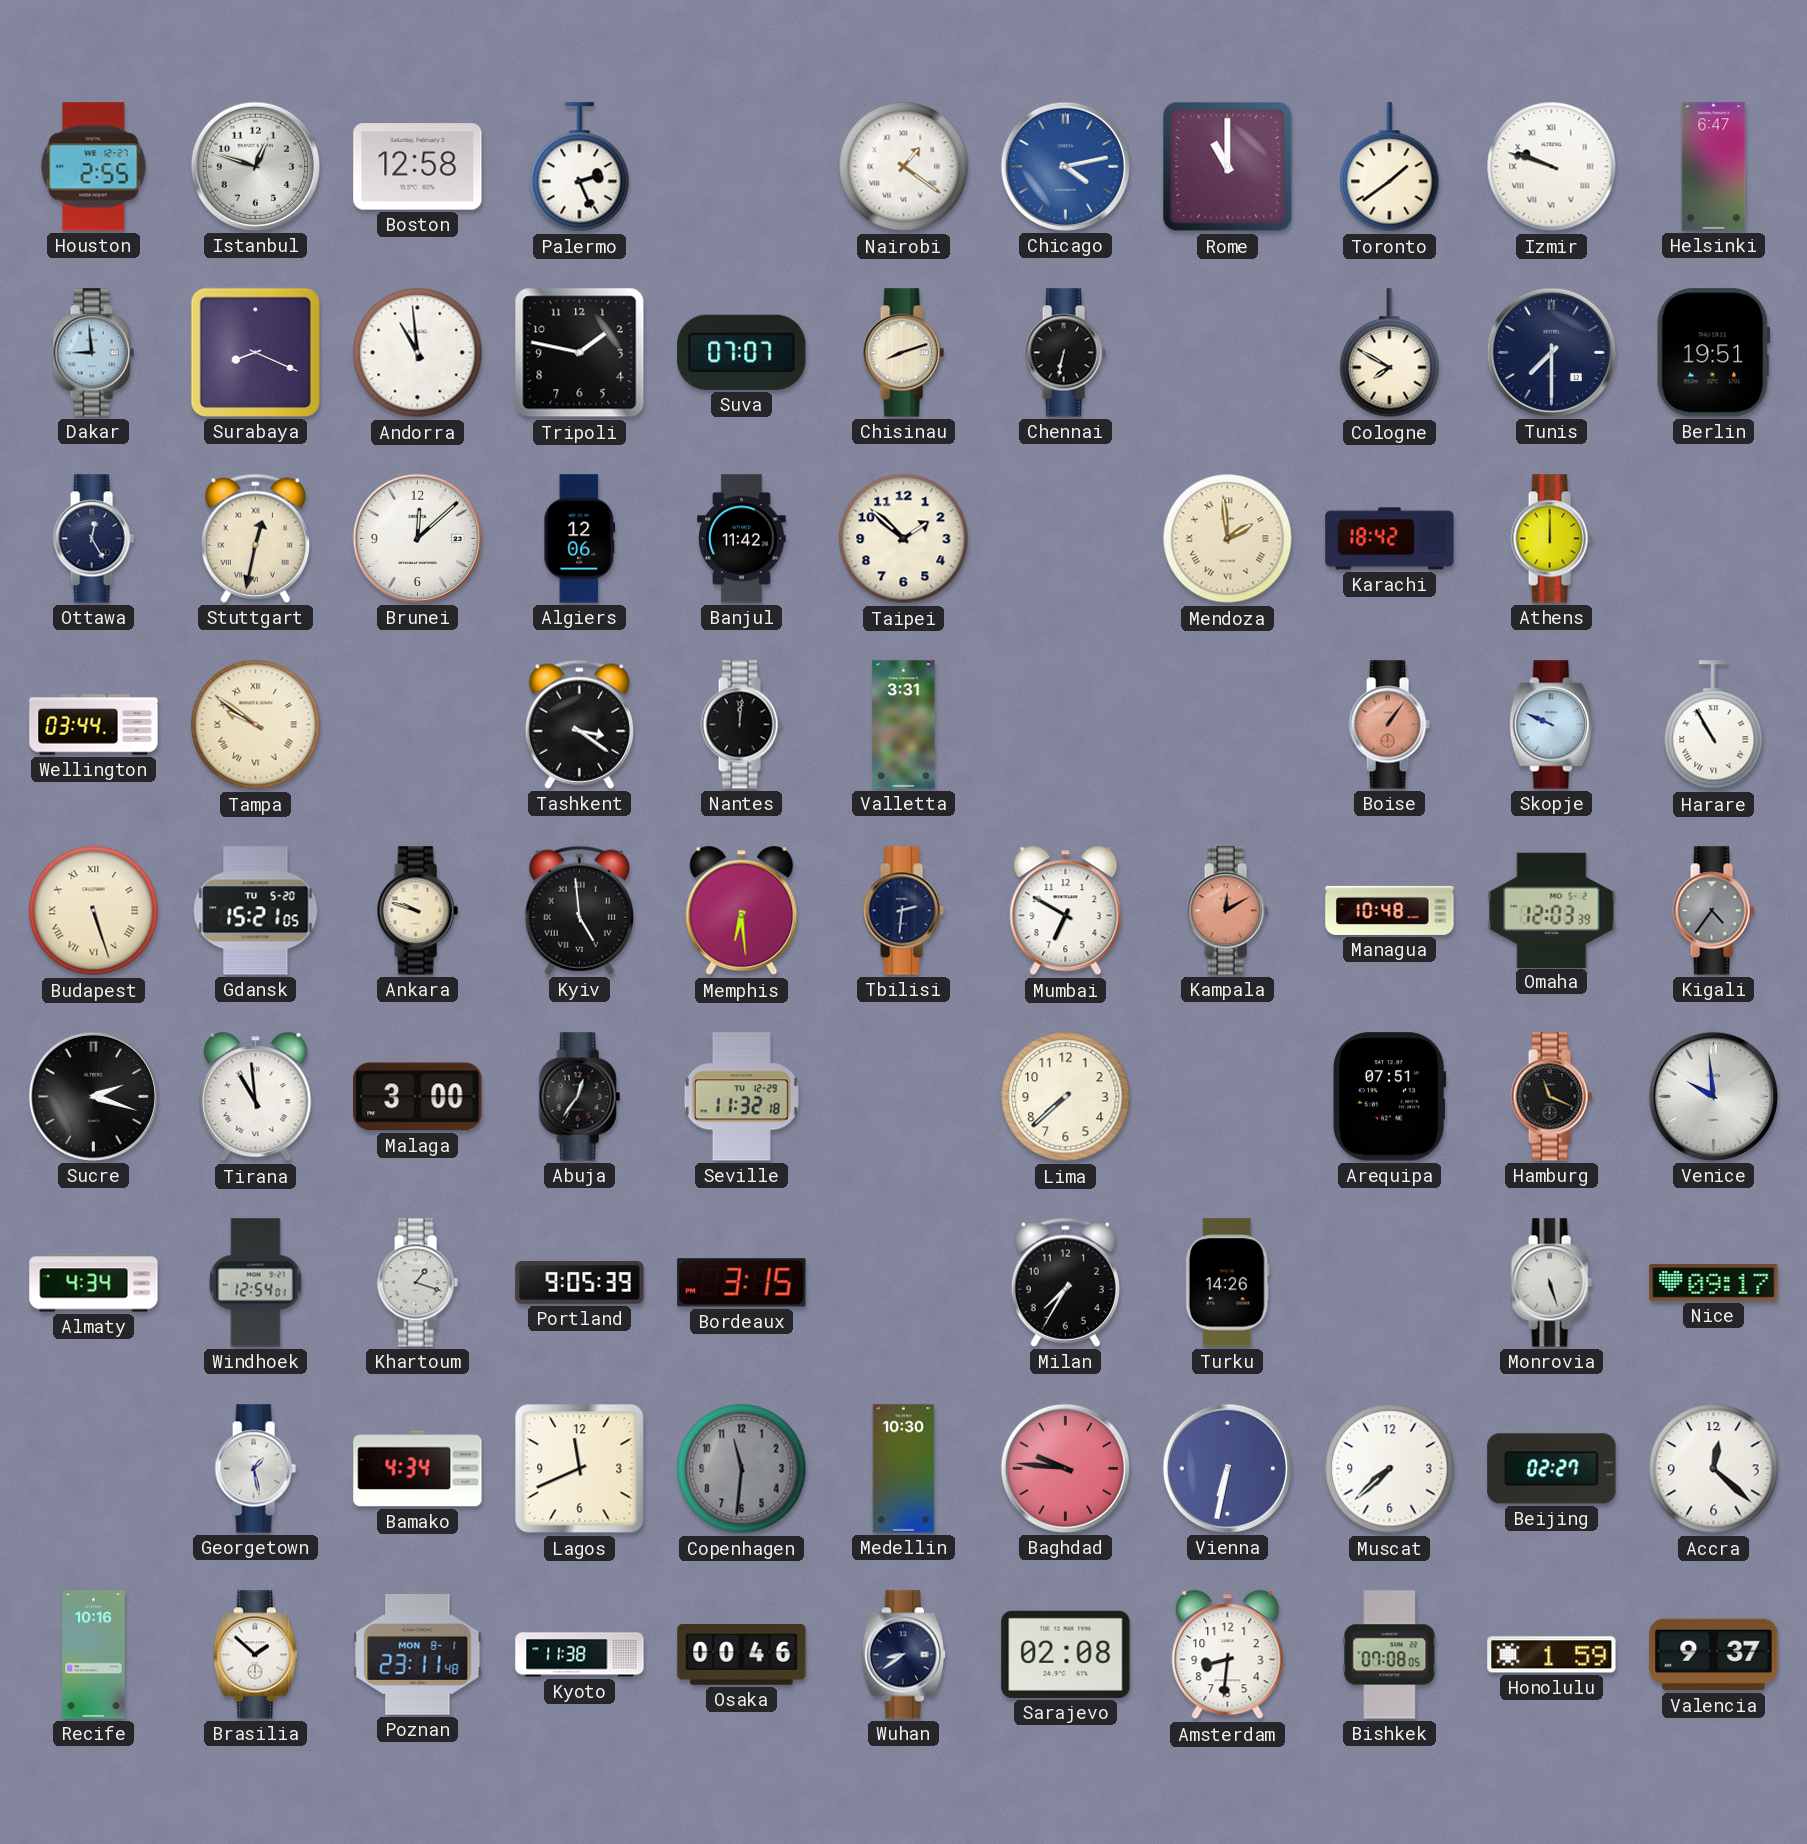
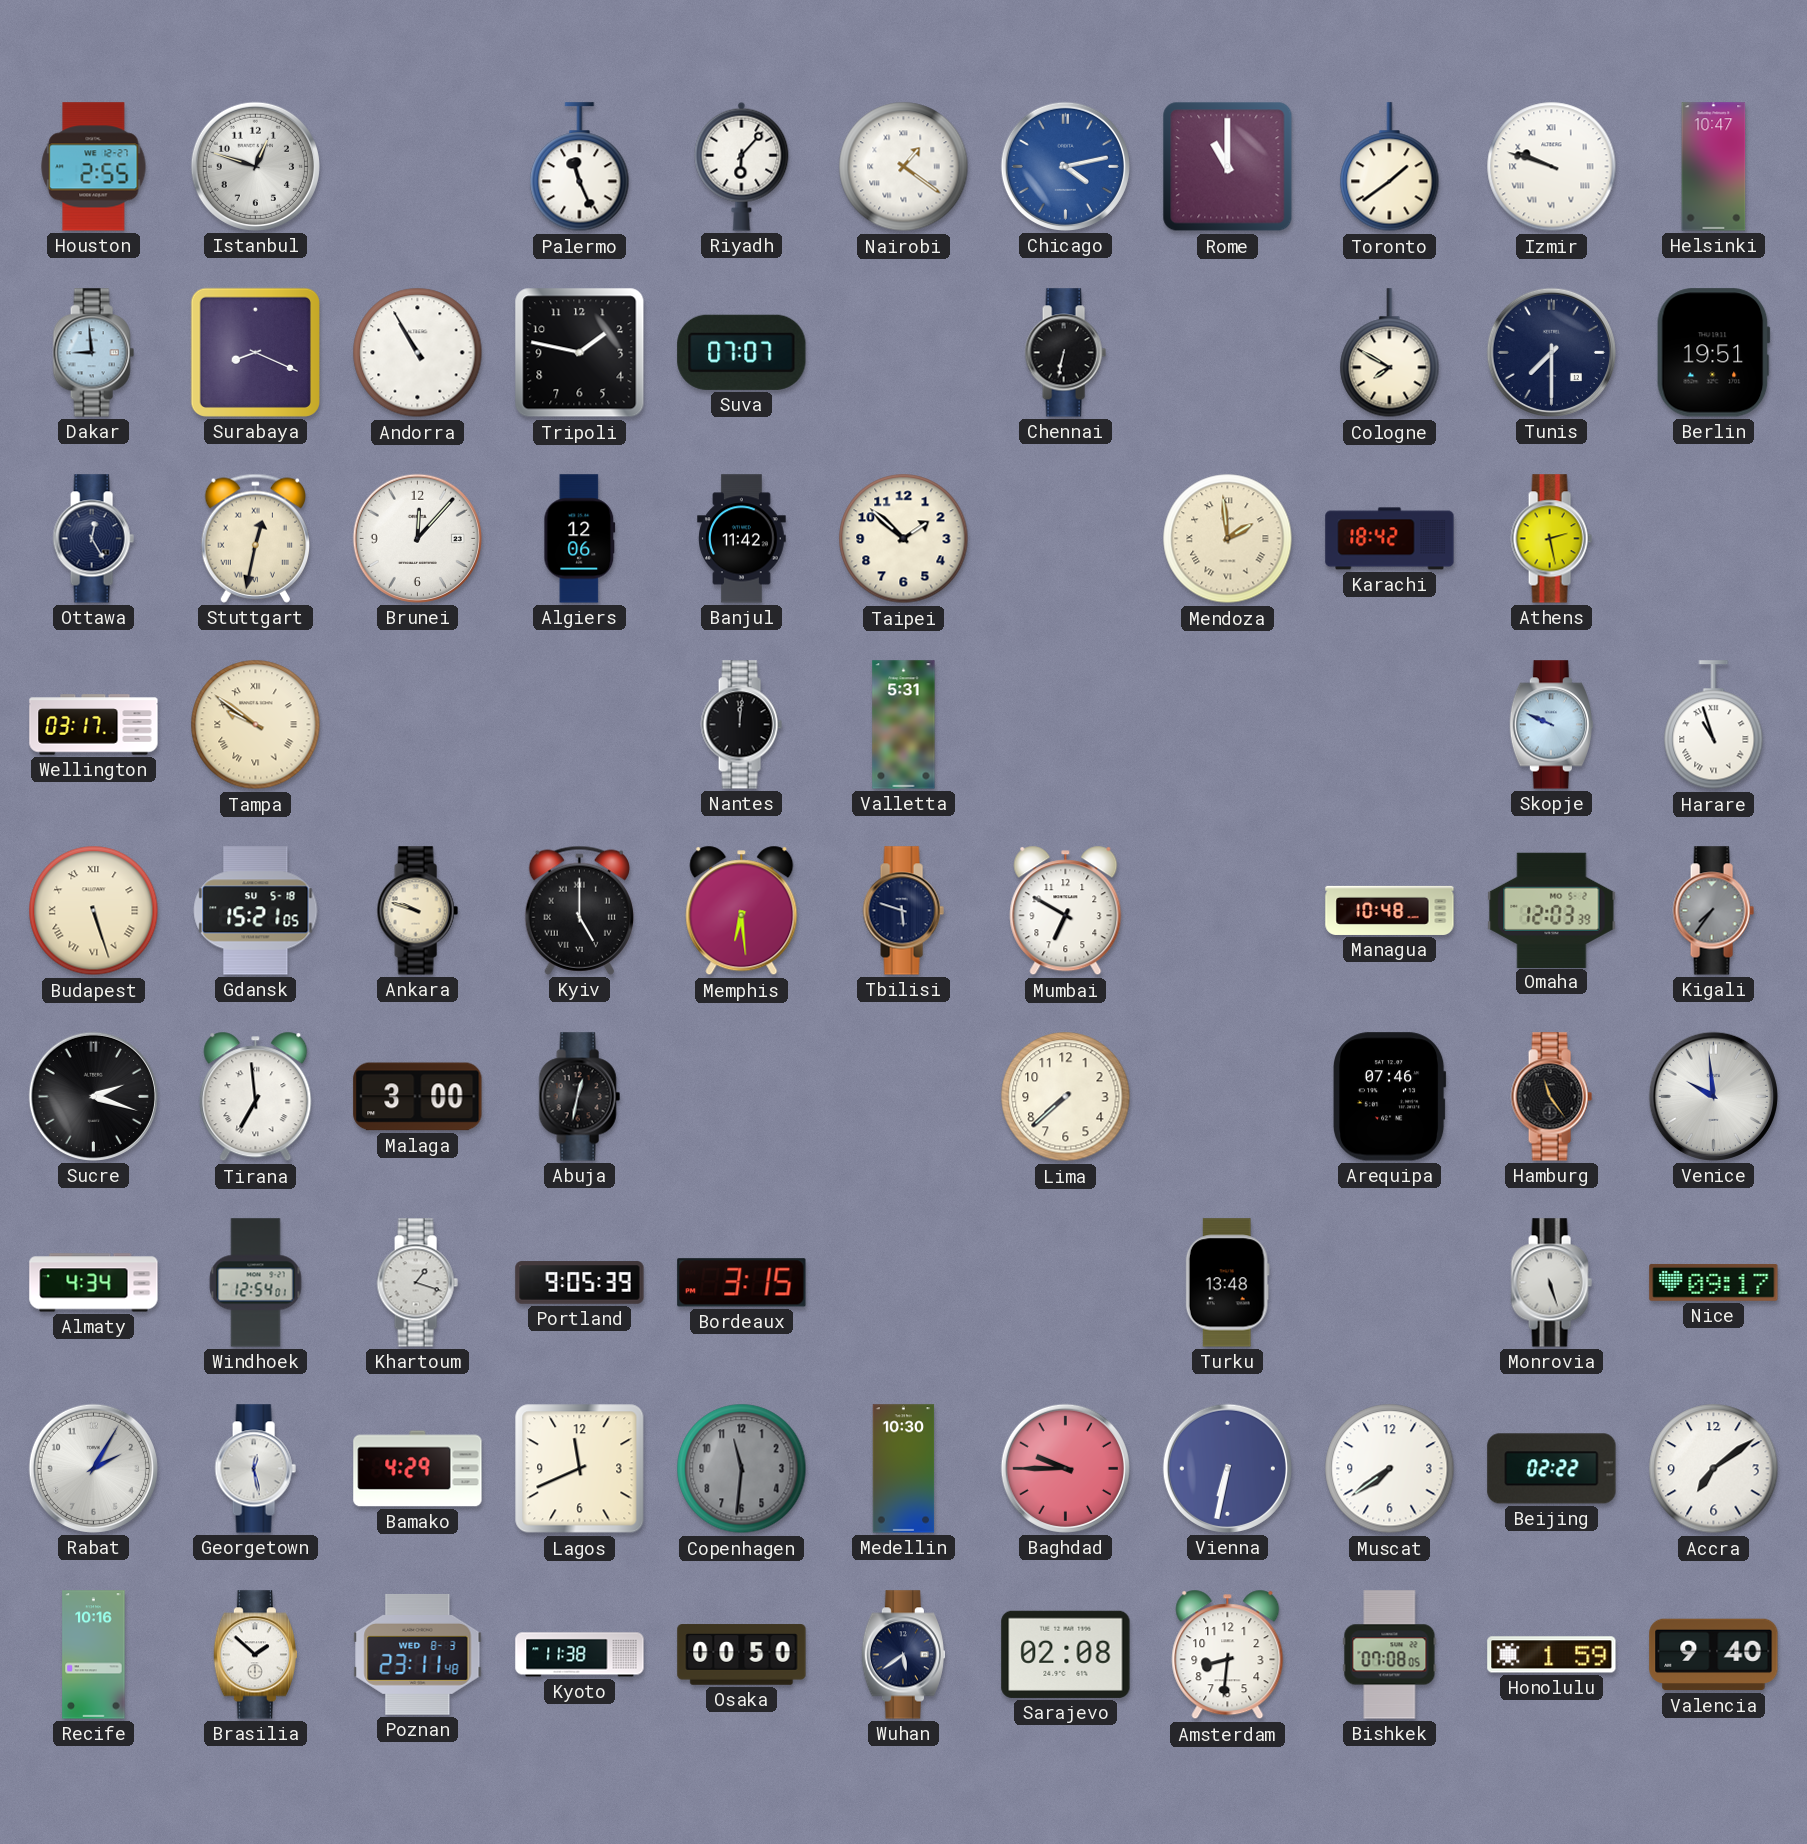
Boston: 12:58 -> none (418, 167)
Palermo: 2:26 -> 11:26 (580, 167)
Riyadh: none -> 6:07 (742, 166)
Helsinki: 6:47 -> 10:47 (1714, 167)
Andorra: 10:59 -> 10:55 (418, 353)
Chisinau: 8:12 -> none (903, 353)
Brunei: 12:08 -> 12:07 (417, 538)
Athens: 12:00 -> 2:28 (1551, 539)
Wellington: 03:44 -> 03:17 (94, 725)
Tashkent: 3:21 -> none (579, 724)
Valletta: 3:31 -> 5:31 (904, 725)
Boise: 1:06 -> none (1389, 725)
Harare: 10:55 -> 10:57 (1714, 725)
Gdansk date: TU 5-20 -> SU 5-18 (256, 911)
Kyiv: 4:59 -> 5:00 (579, 910)
Tbilisi: 2:31 -> 5:48 (903, 911)
Kampala: 12:10 -> none (1227, 911)
Kigali: 4:36 -> 7:36 (1713, 911)
Tirana: 10:59 -> 6:59 (256, 1097)
Abuja: 12:36 -> 12:32 (579, 1097)
Seville: 11:32 -> none (741, 1097)
Arequipa: 07:51 -> 07:46 (1390, 1097)
Hamburg: 11:19 -> 11:24 (1551, 1097)
Milan: 7:35 -> none (1065, 1282)
Turku: 14:26 -> 13:48 (1227, 1283)
Rabat: none -> 2:05 (93, 1468)
Georgetown: 1:28 -> 12:28 (255, 1469)
Bamako: 4:34 -> 4:29 (418, 1469)
Baghdad: 9:46 -> 9:45 (1065, 1468)
Muscat: 7:38 -> 7:39 (1390, 1469)
Beijing: 02:27 -> 02:22 (1552, 1469)
Accra: 12:22 -> 7:09 (1714, 1469)
Poznan date: MON 8-1 -> WED 8-3 (418, 1654)
Osaka: 00:46 -> 00:50 (742, 1655)
Wuhan: 8:39 -> 5:39 (903, 1655)
Valencia: 9:37 -> 9:40 (1714, 1655)
